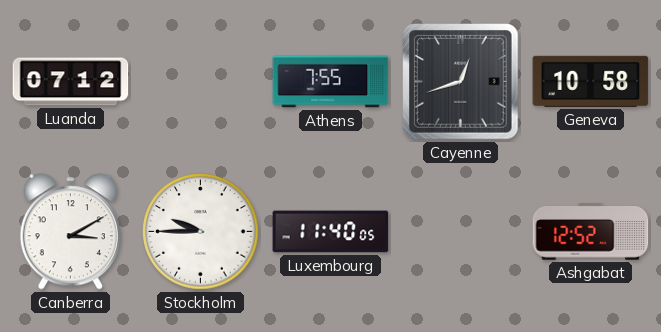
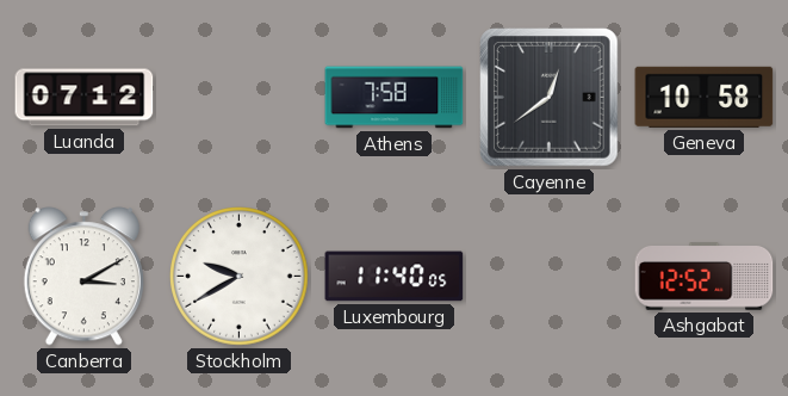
Athens: 7:55 -> 7:58 (395, 98)
Cayenne: 12:42 -> 12:39 (550, 98)
Stockholm: 9:45 -> 9:40 (240, 277)
